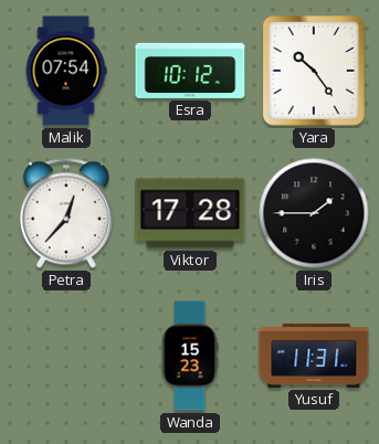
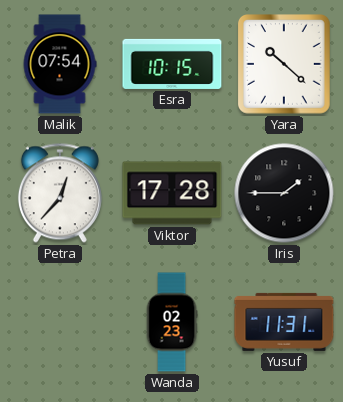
Esra: 10:12 -> 10:15 (172, 64)
Yara: 10:24 -> 10:22 (284, 65)
Wanda: 15:23 -> 02:23 (172, 322)
